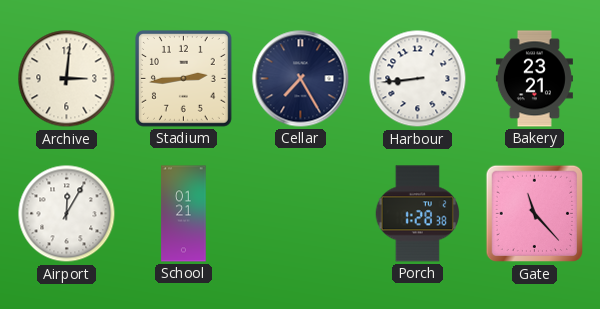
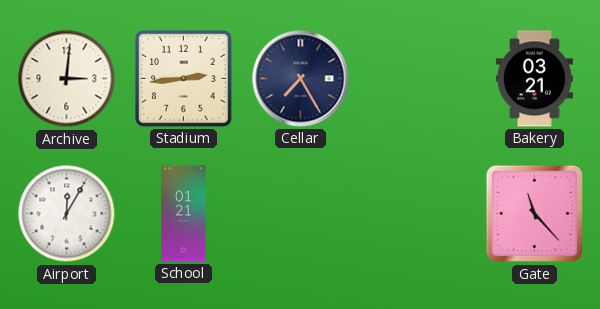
Harbour: 8:44 -> none (418, 79)
Bakery: 23:21 -> 03:21 (534, 79)
Porch: 1:28 -> none (418, 214)
